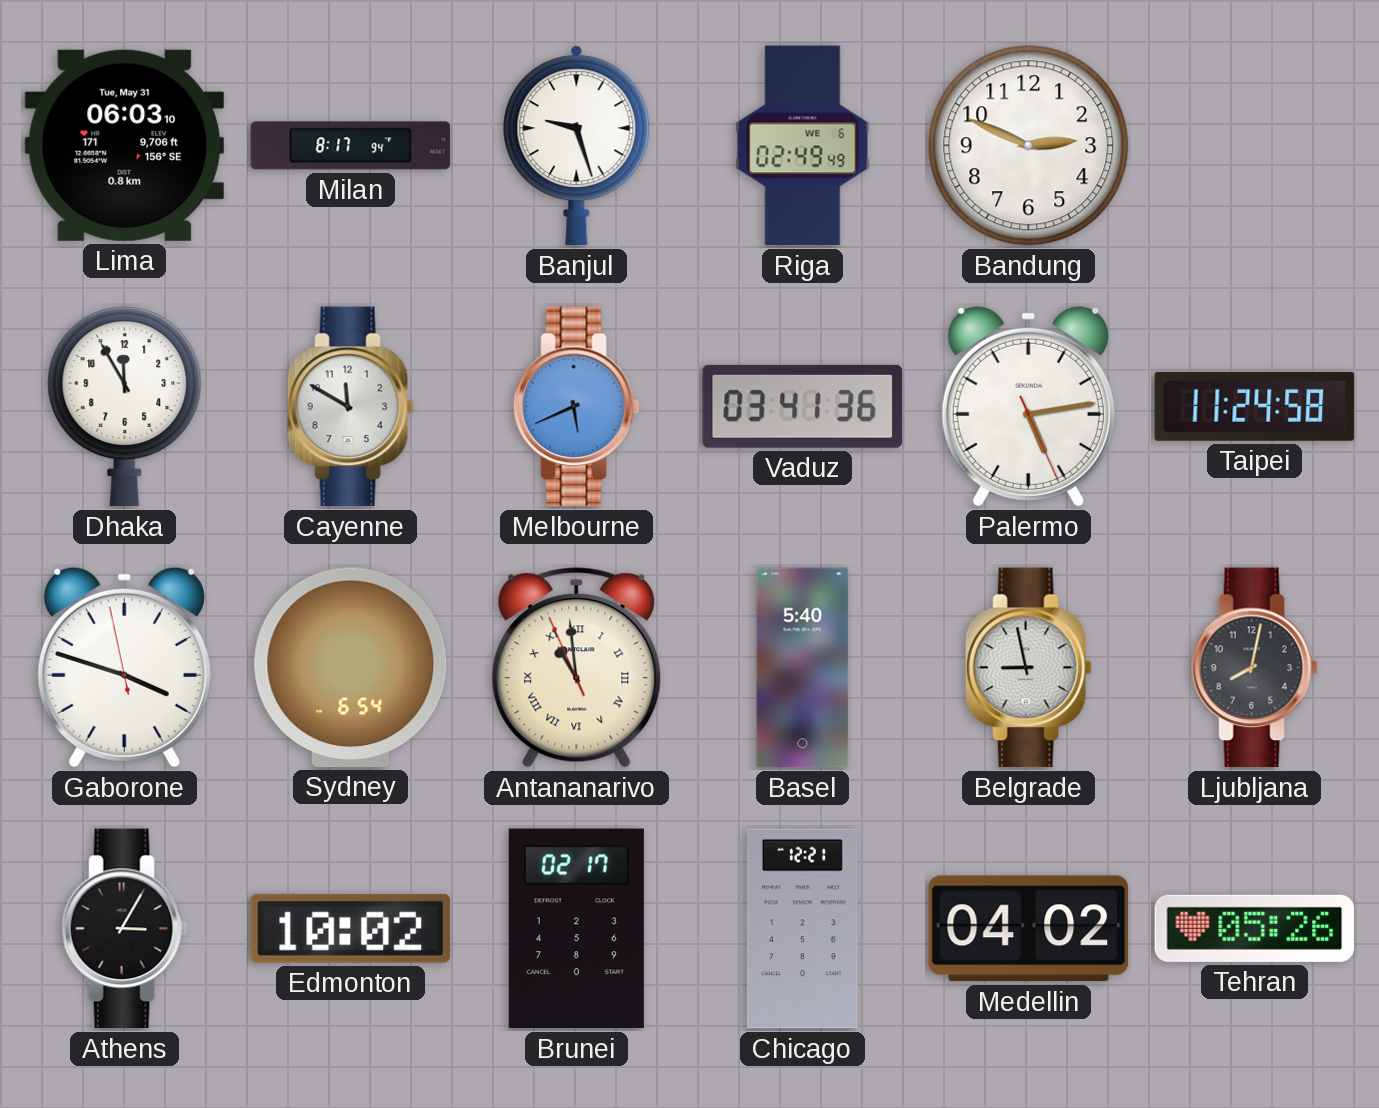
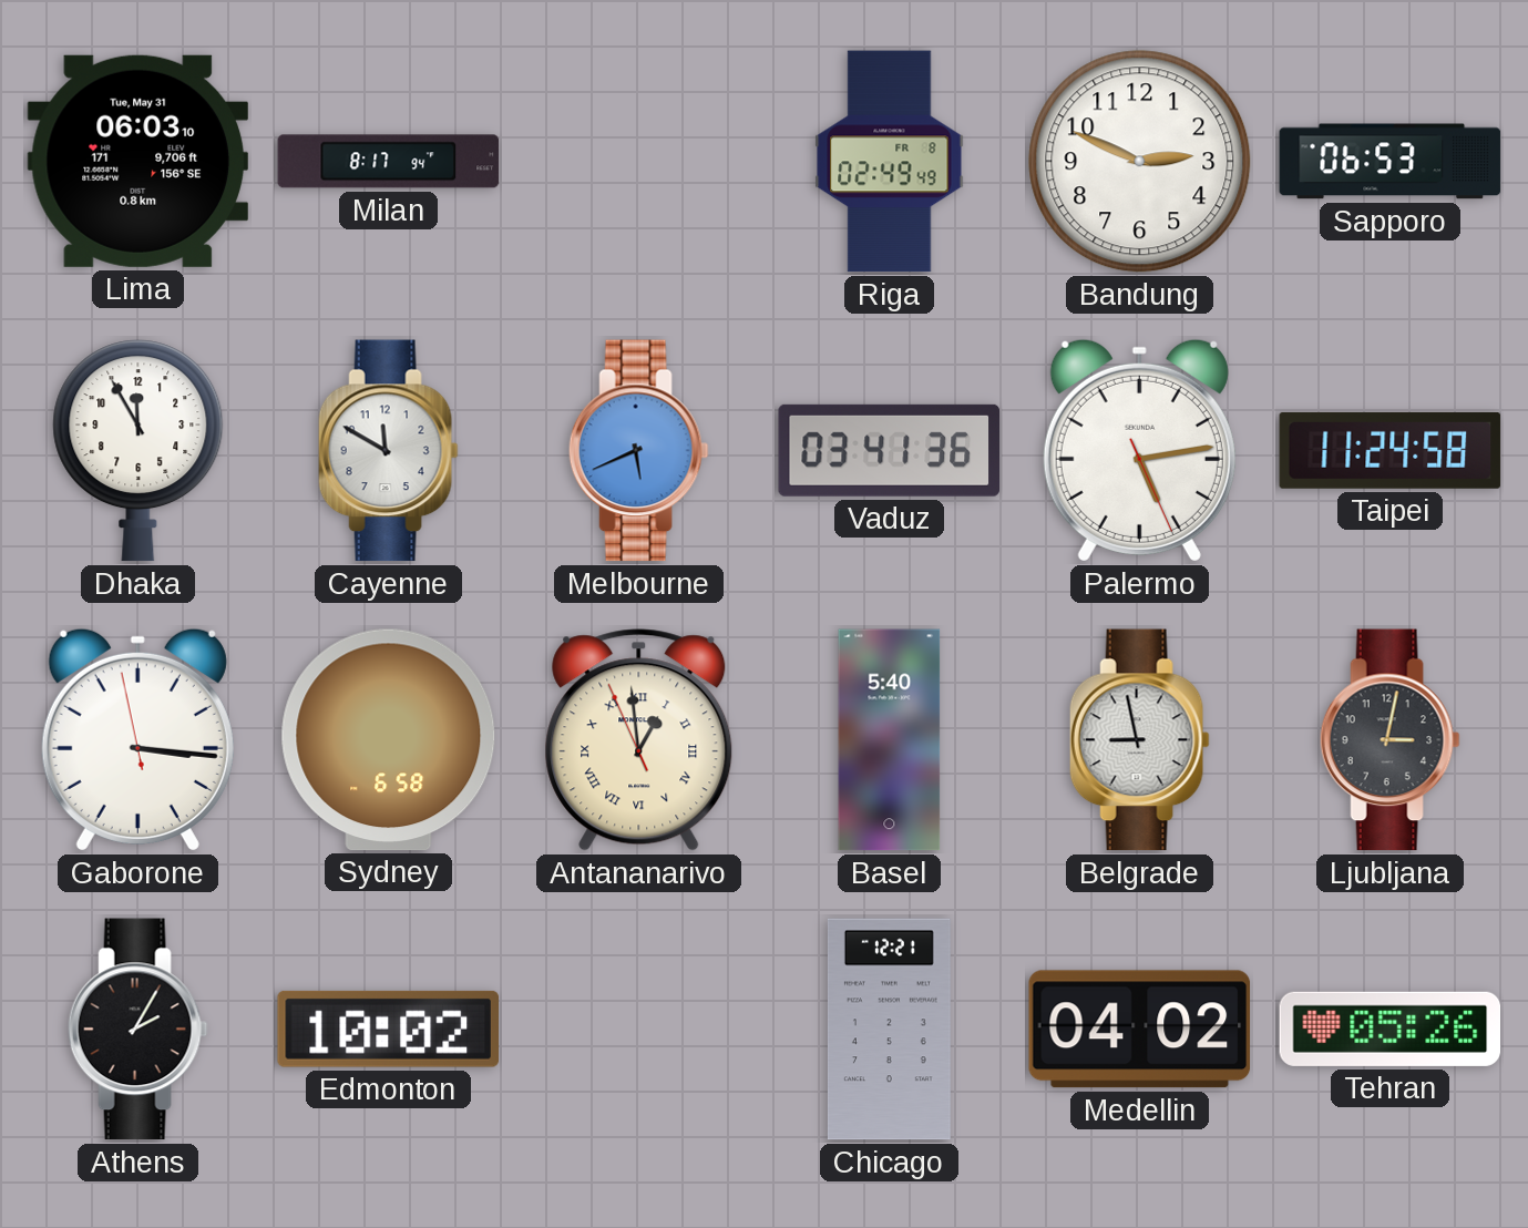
Banjul: 9:27 -> none (577, 146)
Riga date: WE 6 -> FR 8 (890, 162)
Sapporo: none -> 06:53 (1391, 162)
Gaborone: 3:47 -> 3:15 (137, 739)
Sydney: 6:54 -> 6:58 (389, 739)
Antananarivo: 10:58 -> 12:58 (639, 740)
Ljubljana: 8:02 -> 3:02 (1389, 740)
Athens: 3:05 -> 2:05 (137, 1030)
Brunei: 02:17 -> none (576, 929)
